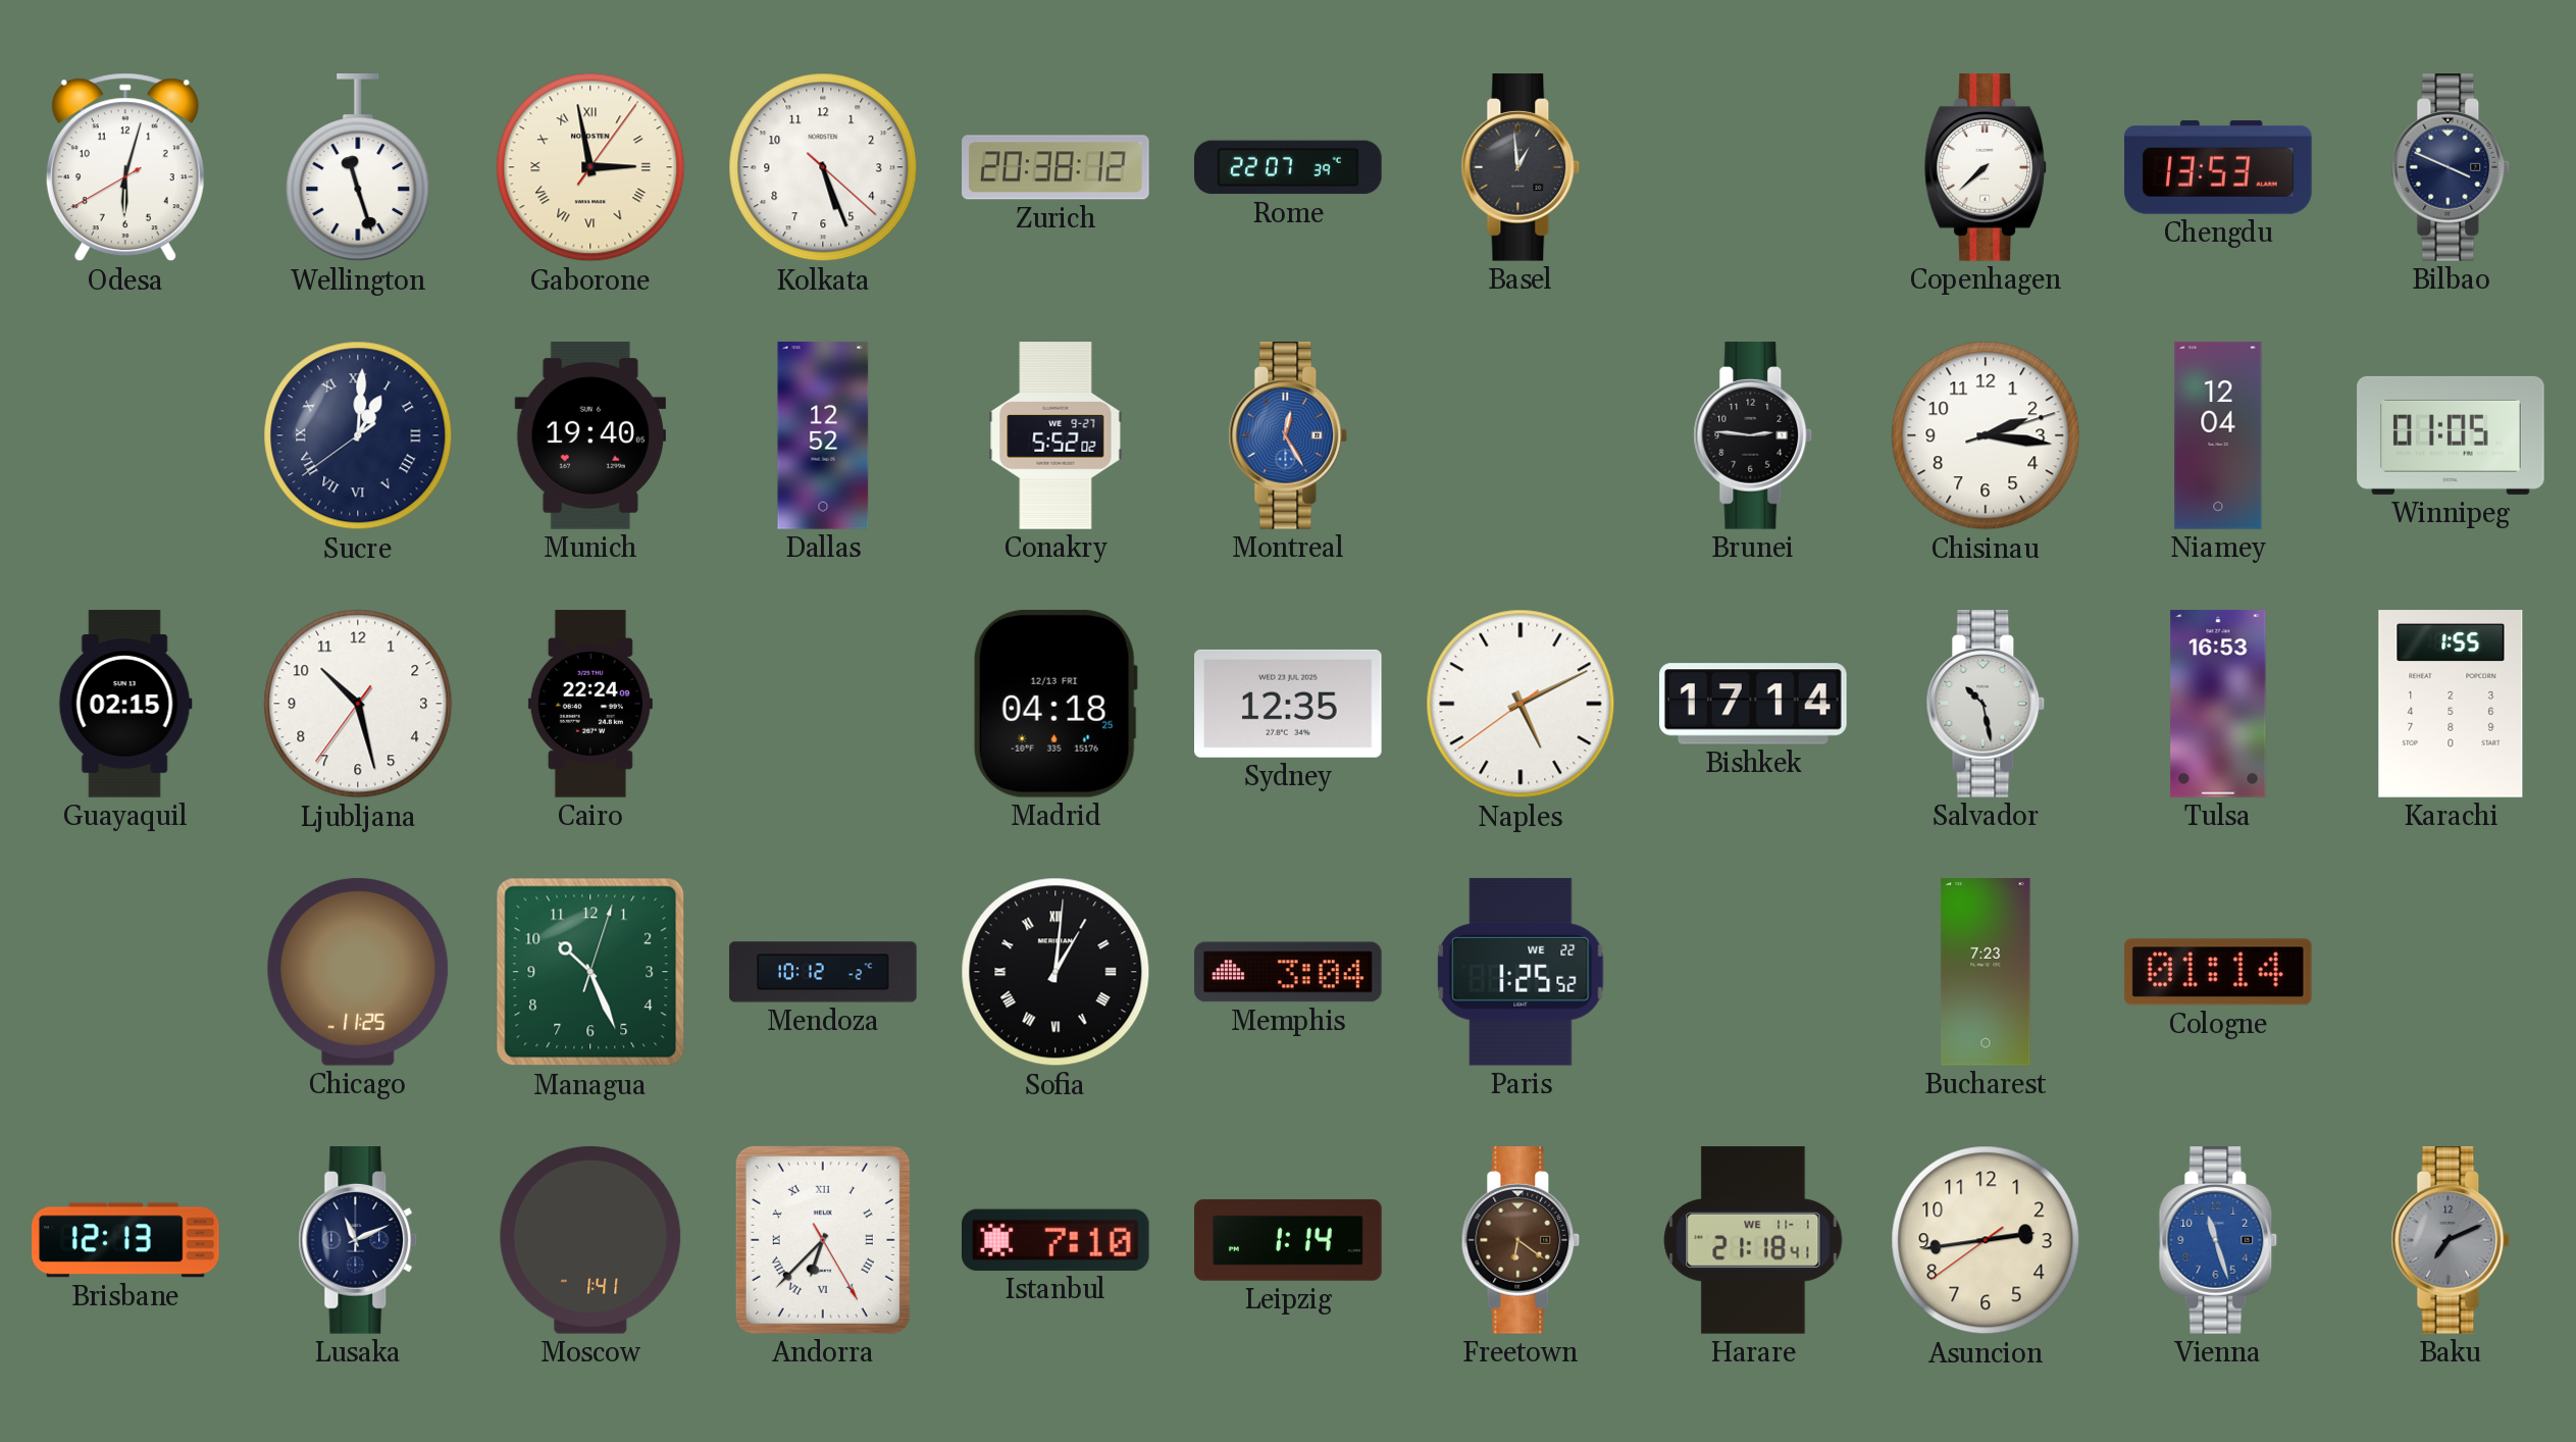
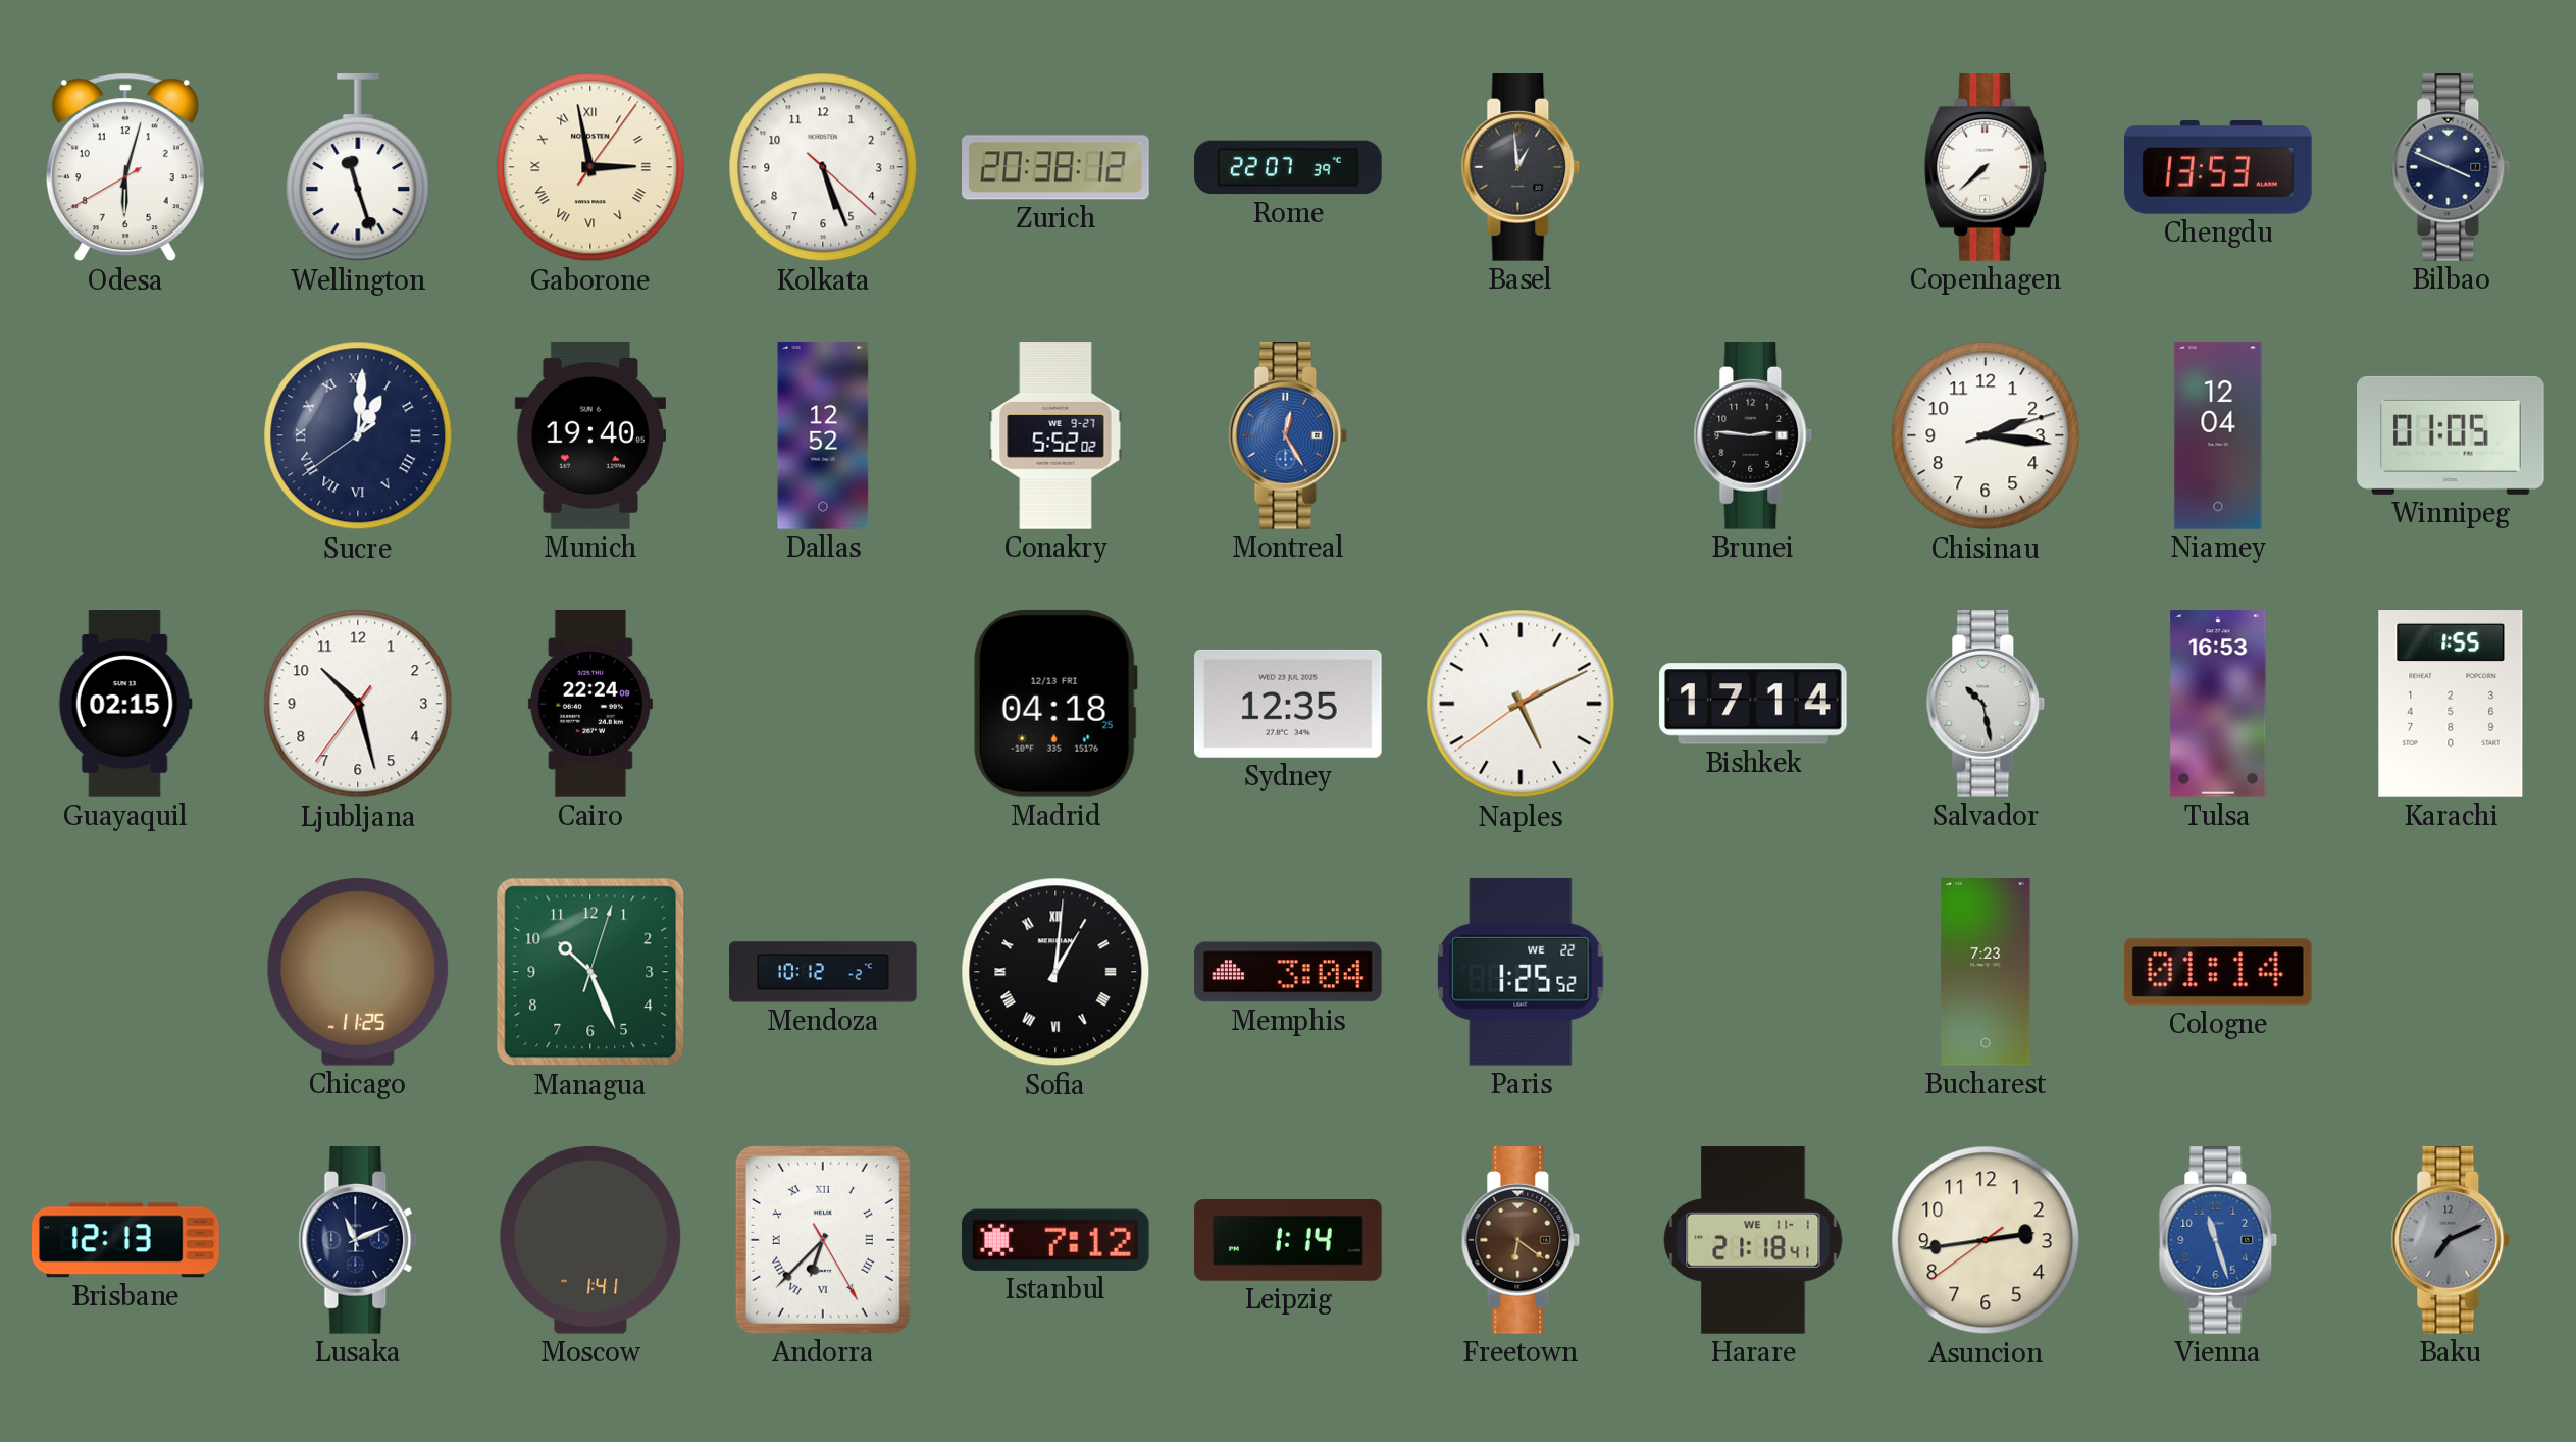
Istanbul: 7:10 -> 7:12 (1057, 1240)
